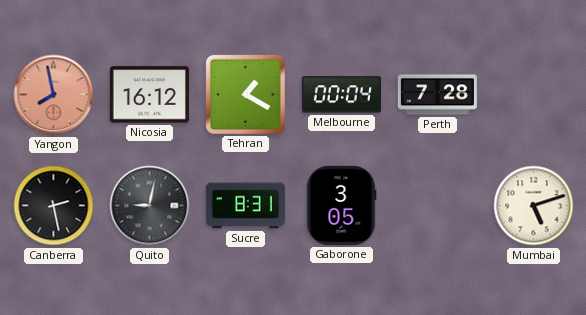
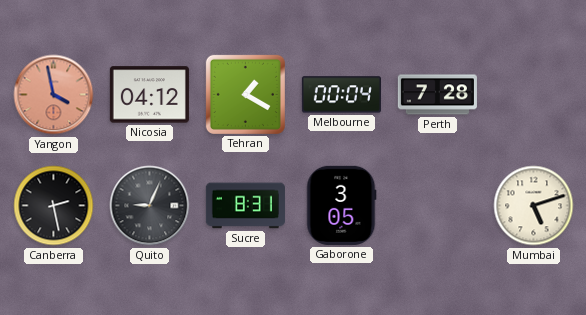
Yangon: 7:58 -> 3:58 (54, 95)
Nicosia: 16:12 -> 04:12 (149, 95)
Quito: 9:02 -> 9:04 (150, 206)
